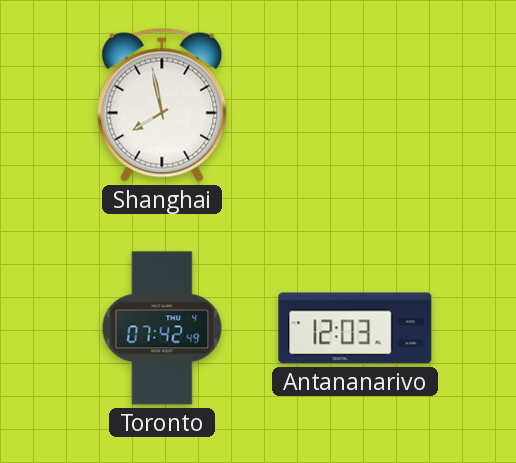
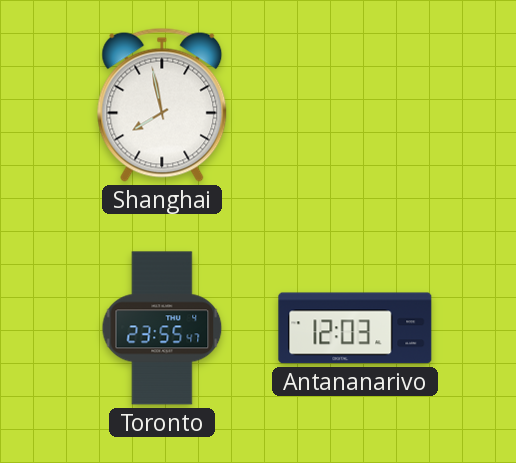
Toronto: 07:42 -> 23:55 (162, 328)
